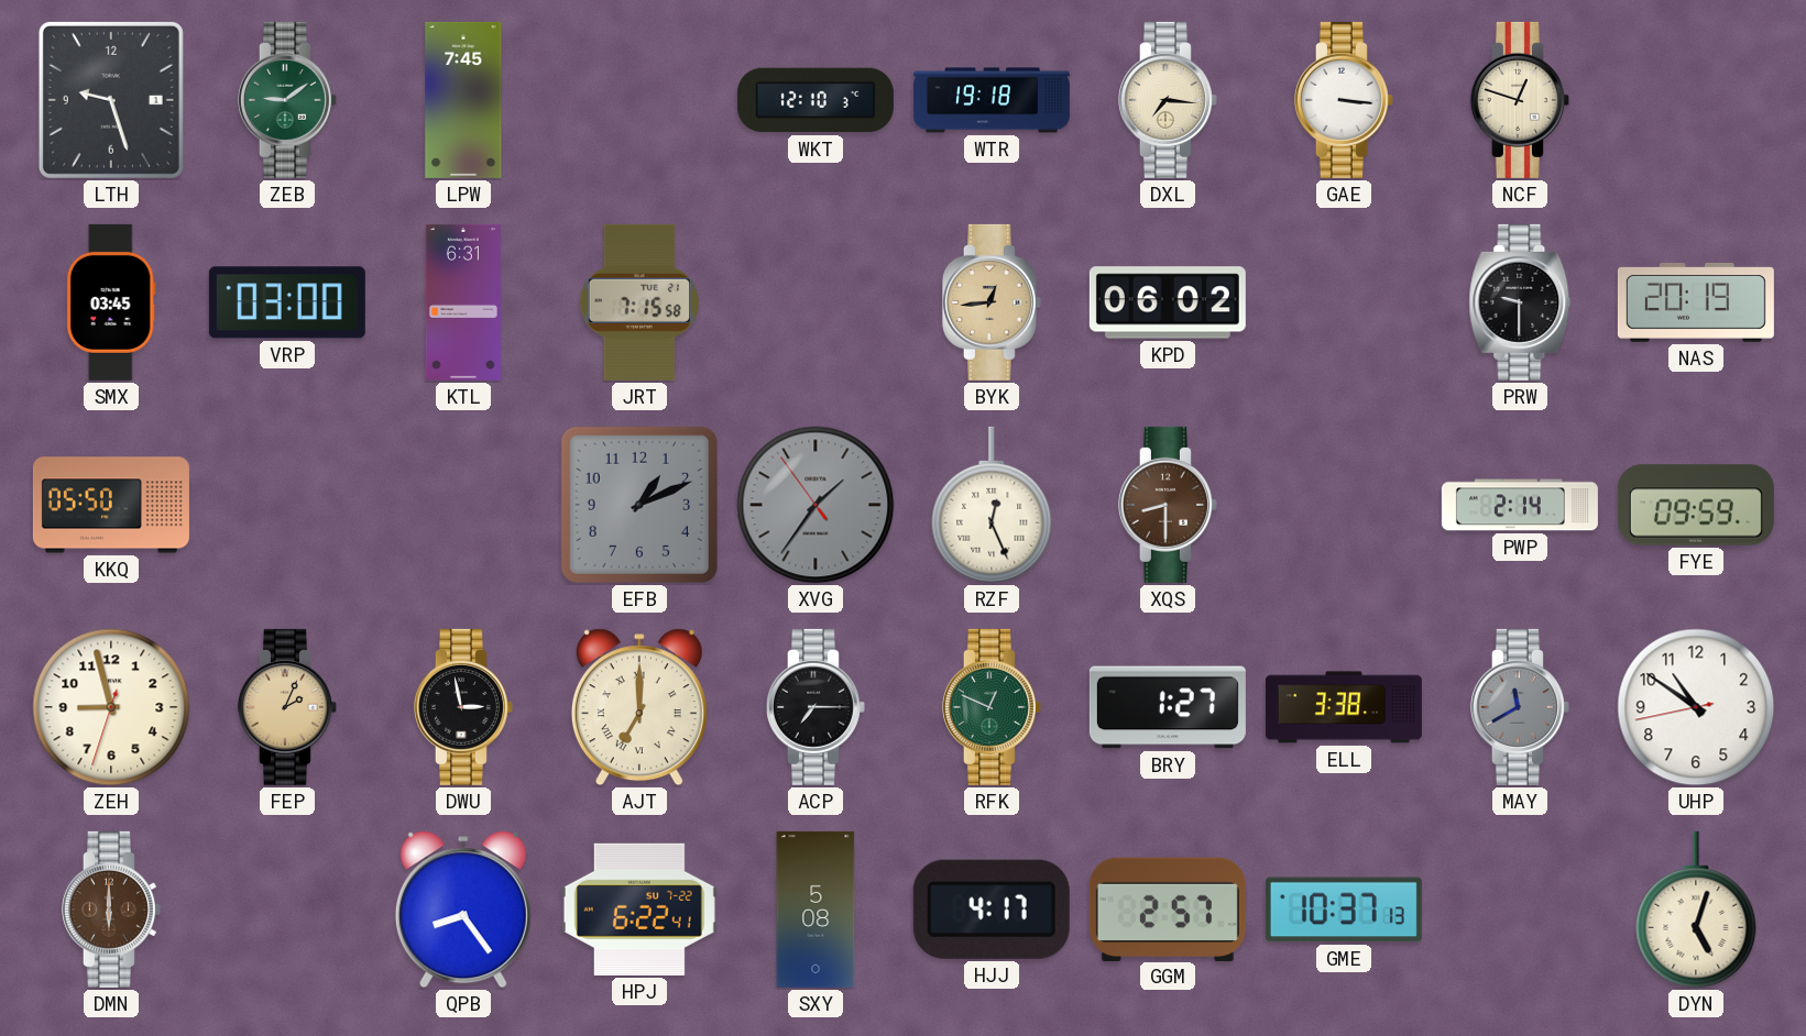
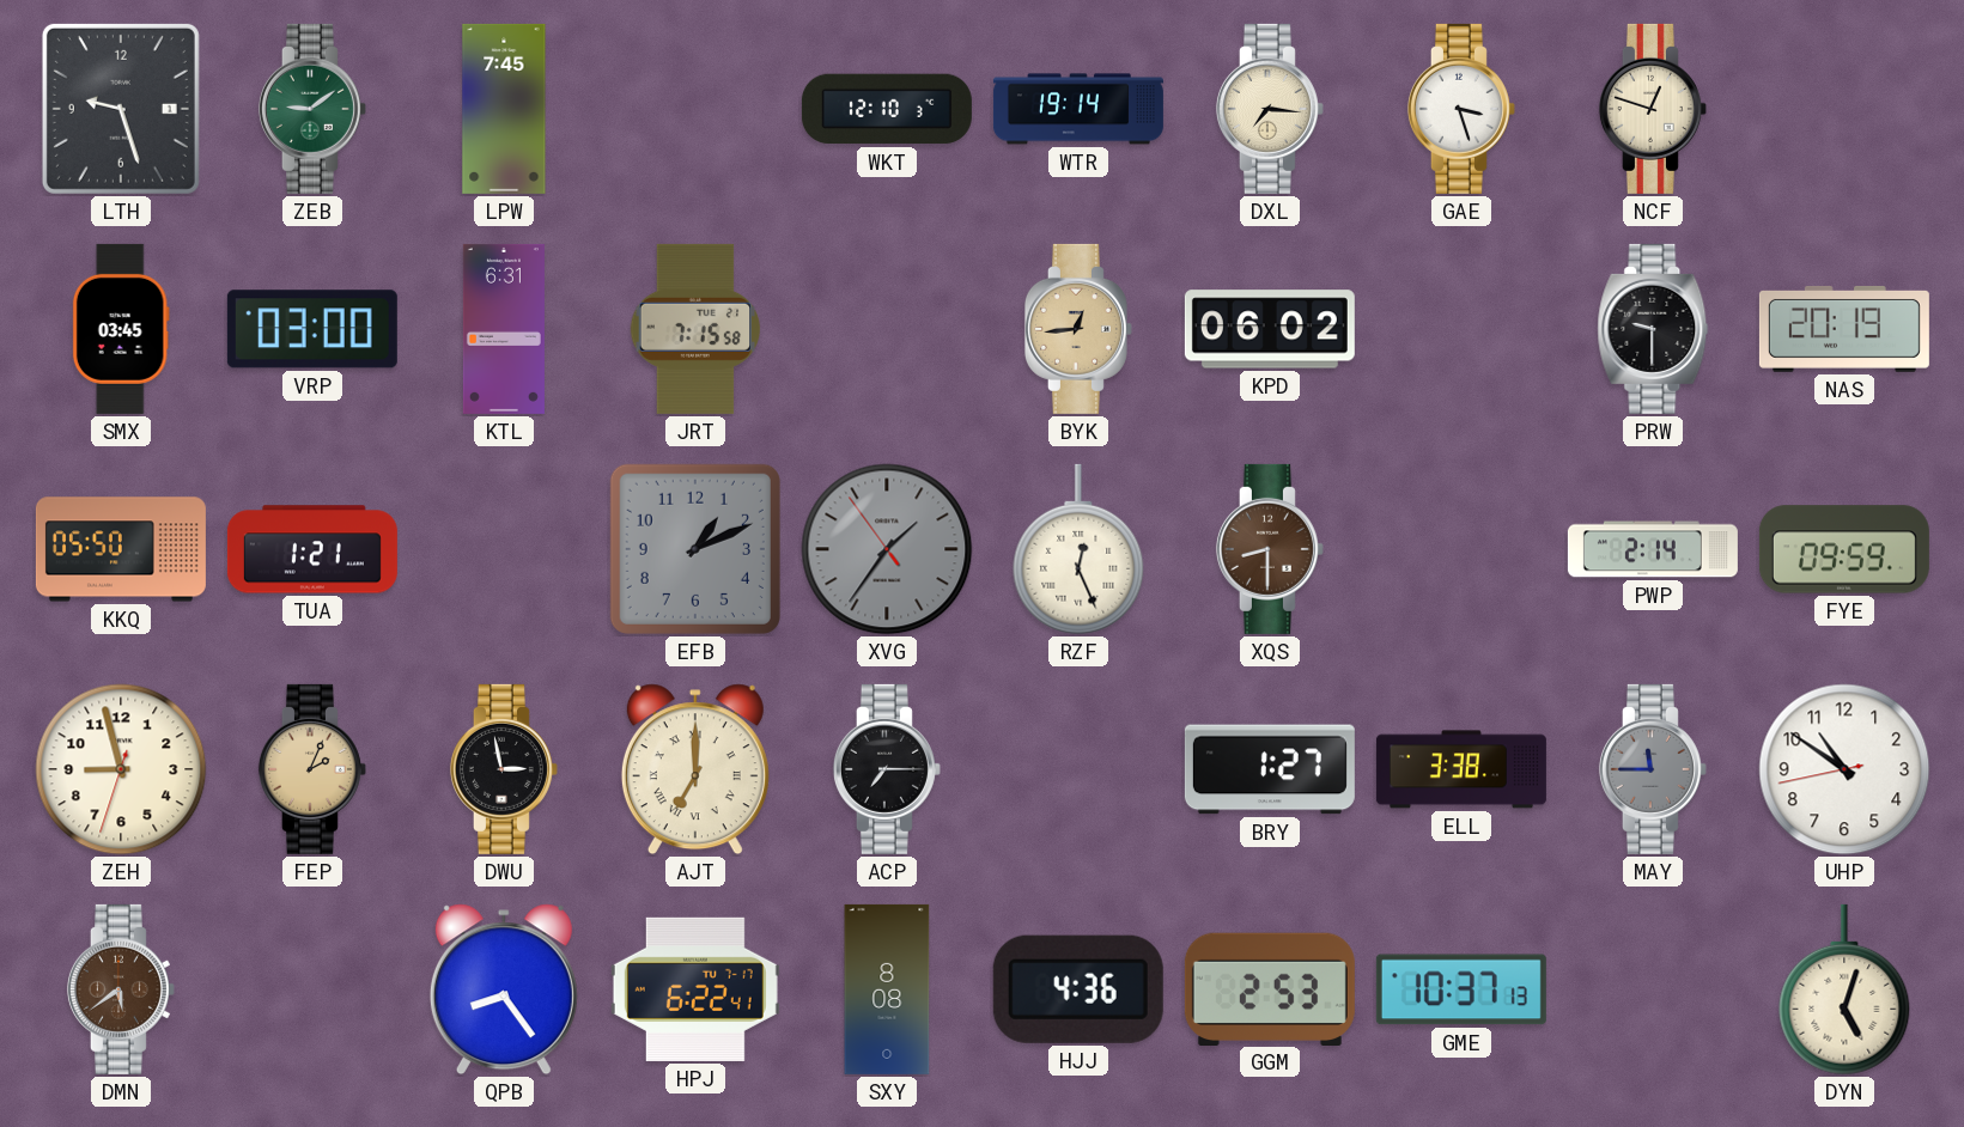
WTR: 19:18 -> 19:14 (1078, 109)
GAE: 3:16 -> 3:27 (1461, 109)
TUA: none -> 1:21 (312, 549)
RFK: 12:49 -> none (992, 707)
MAY: 11:40 -> 11:45 (1653, 769)
DMN: 6:00 -> 5:39 (121, 989)
HPJ date: SU 7-22 -> TU 7-17 (695, 989)
SXY: 5:08 -> 8:08 (887, 989)
HJJ: 4:17 -> 4:36 (1078, 989)
GGM: 2:57 -> 2:53 (1270, 988)
